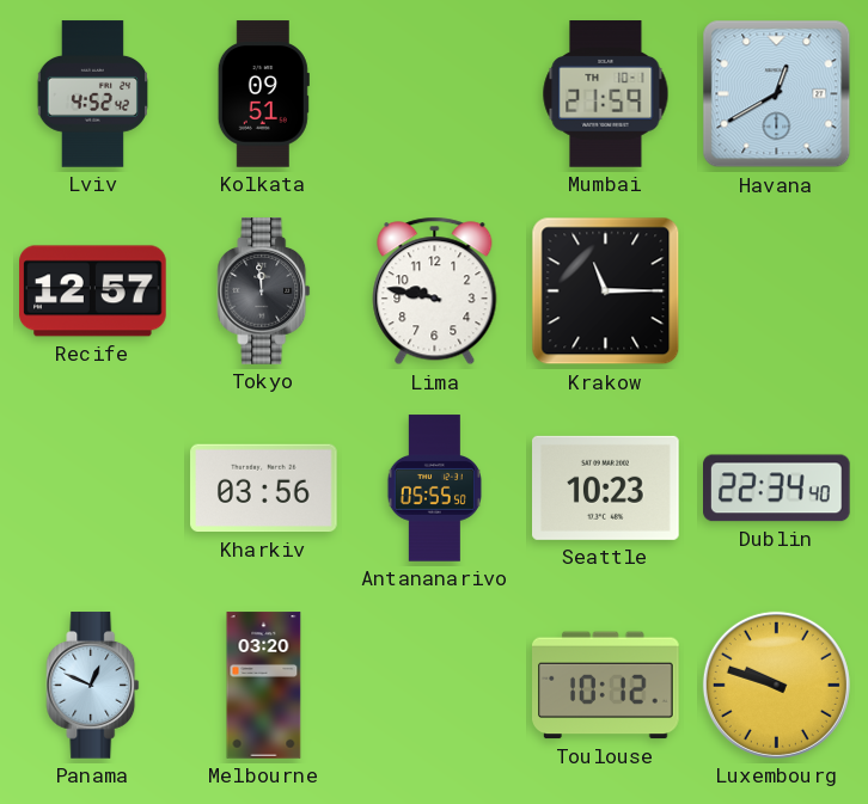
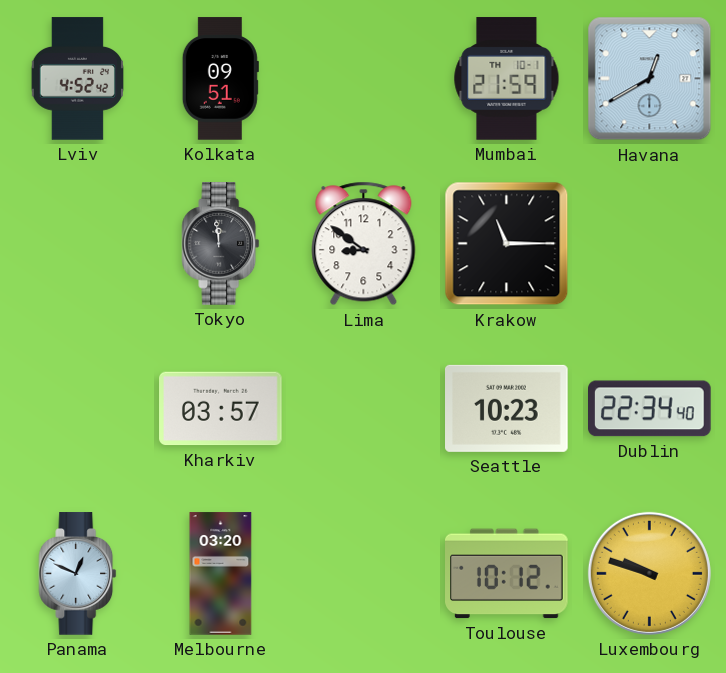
Recife: 12:57 -> none (93, 291)
Lima: 9:47 -> 8:51 (364, 244)
Kharkiv: 03:56 -> 03:57 (221, 409)
Antananarivo: 05:55 -> none (434, 489)
